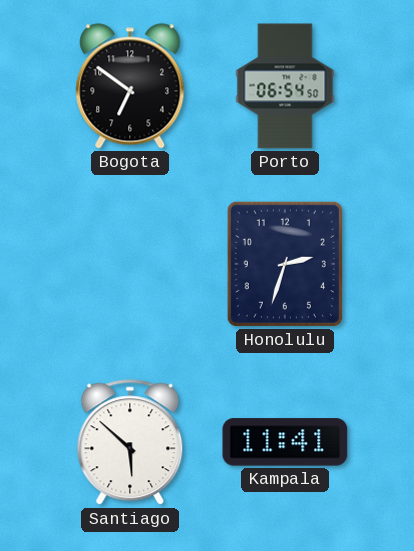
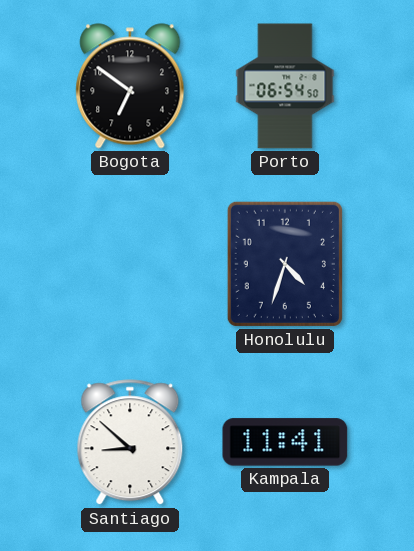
Honolulu: 2:33 -> 4:33 (285, 264)
Santiago: 5:52 -> 8:52 (130, 443)
